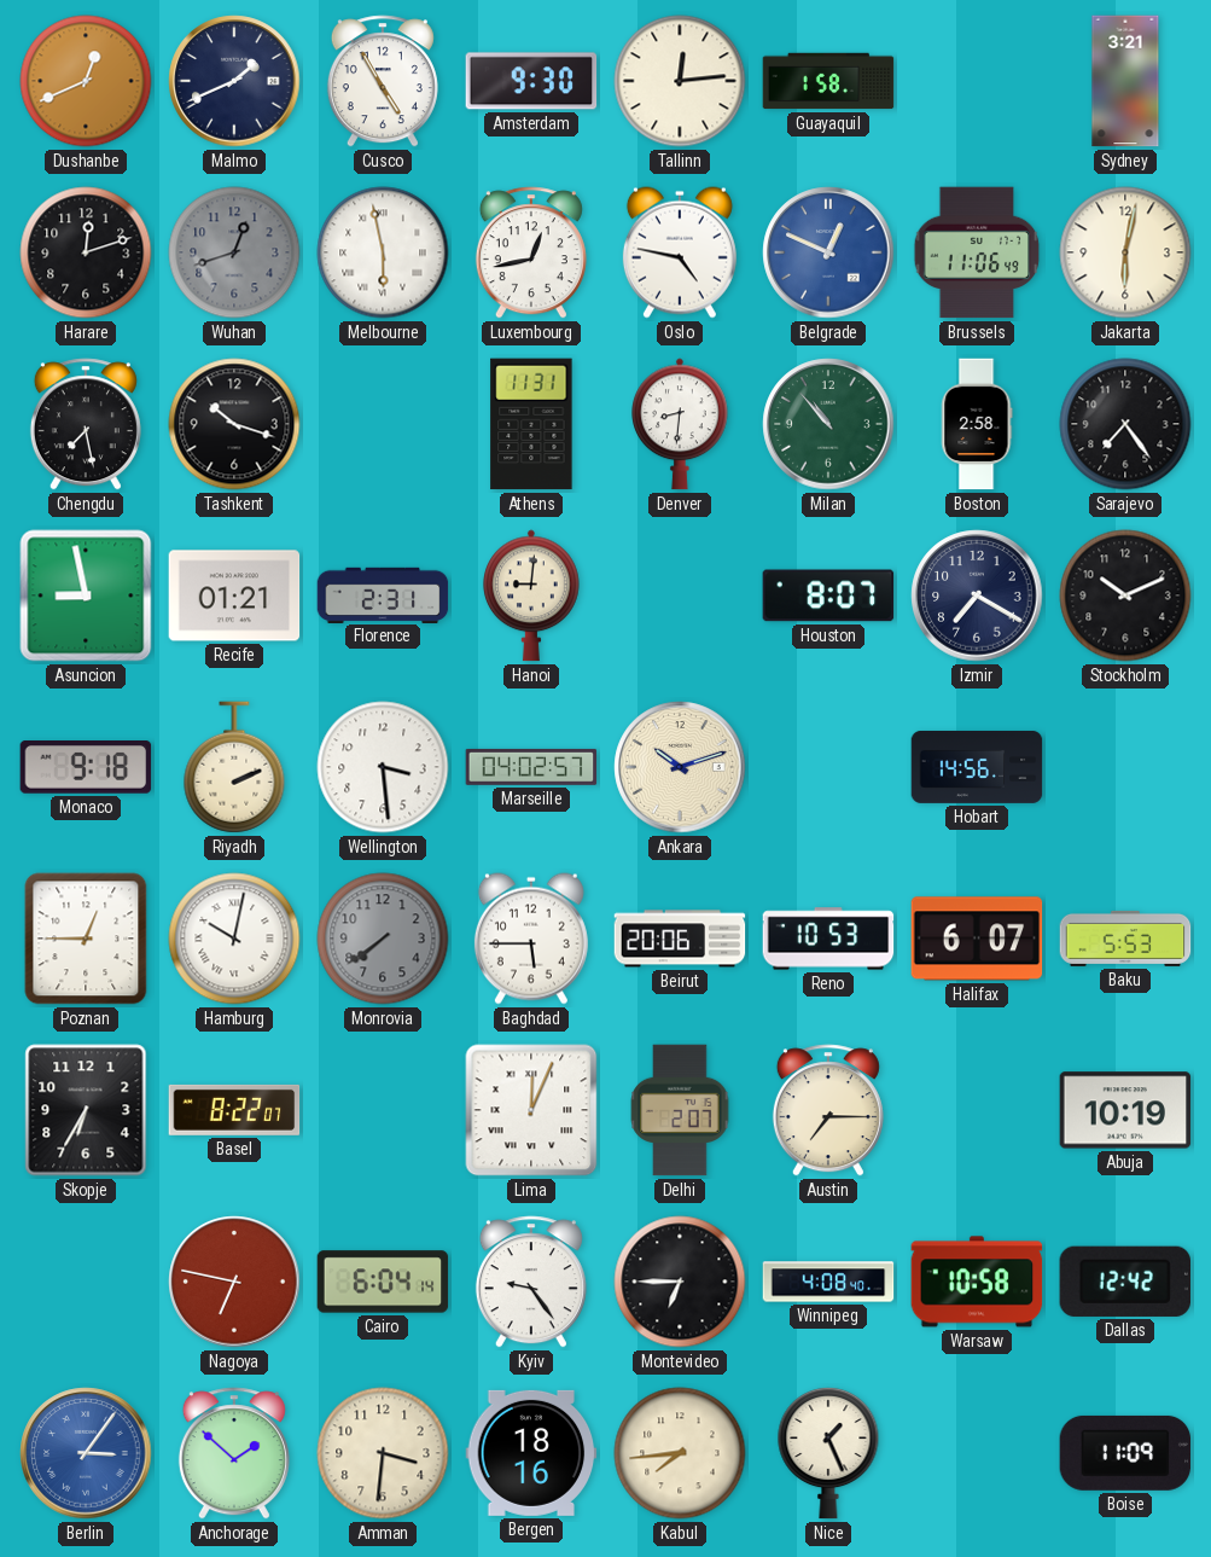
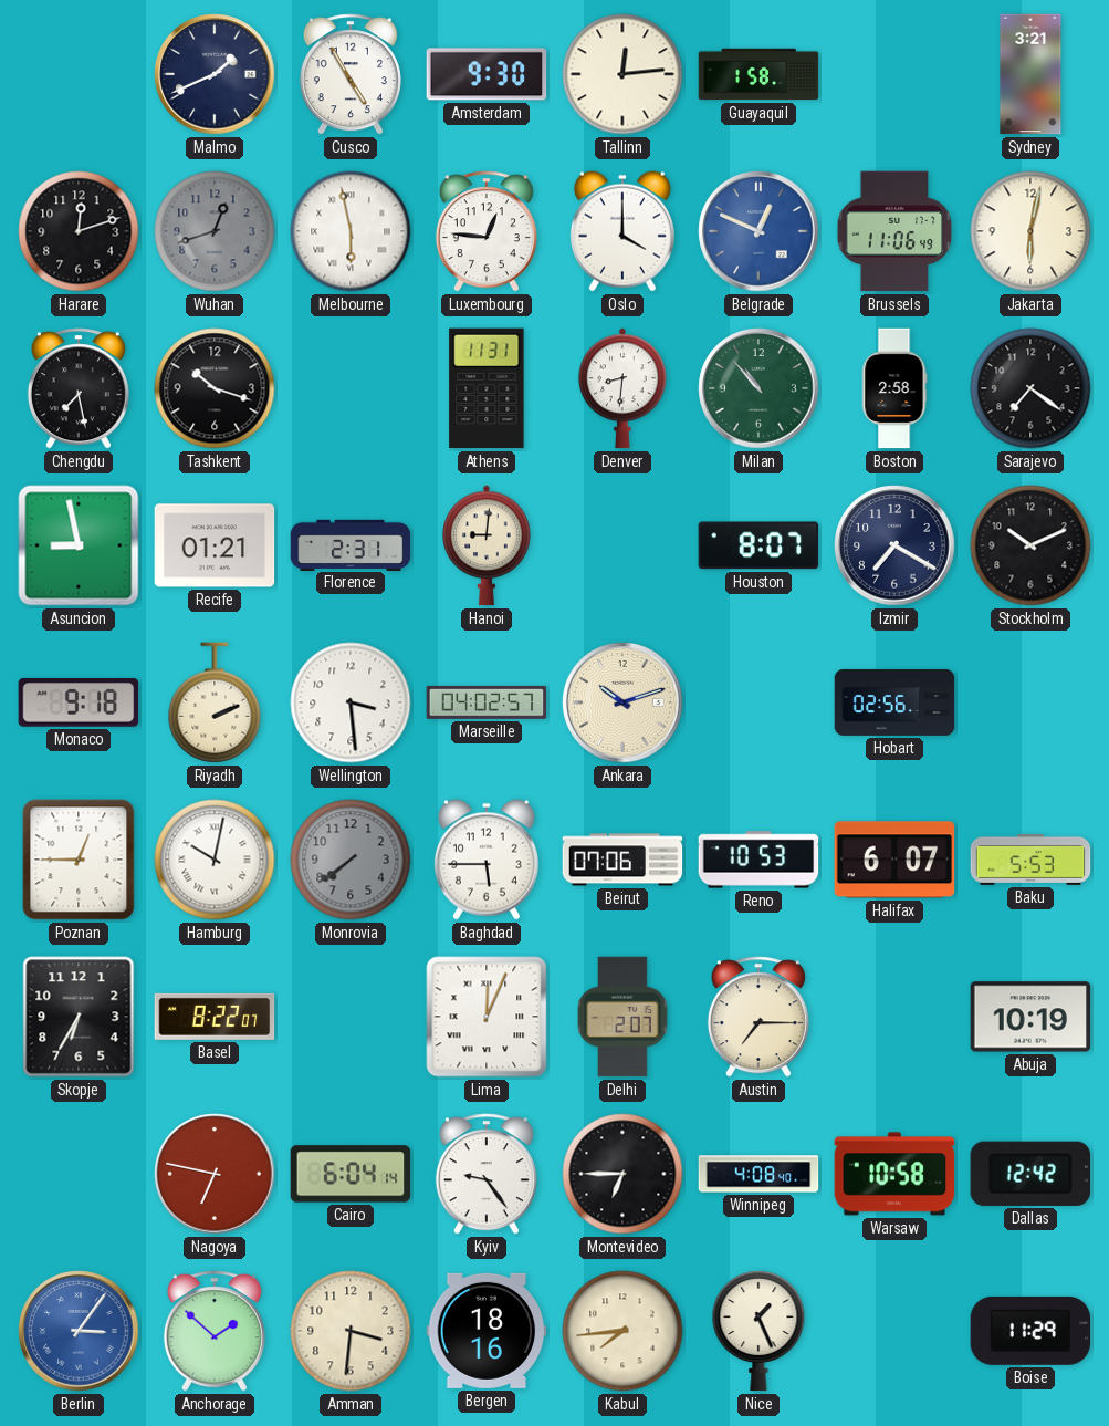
Dushanbe: 12:41 -> none (86, 81)
Luxembourg: 12:43 -> 12:46 (487, 231)
Oslo: 4:47 -> 4:00 (622, 231)
Sarajevo: 7:24 -> 7:21 (1030, 388)
Hobart: 14:56 -> 02:56 (894, 702)
Beirut: 20:06 -> 07:06 (622, 860)
Boise: 11:09 -> 11:29 (1030, 1331)
